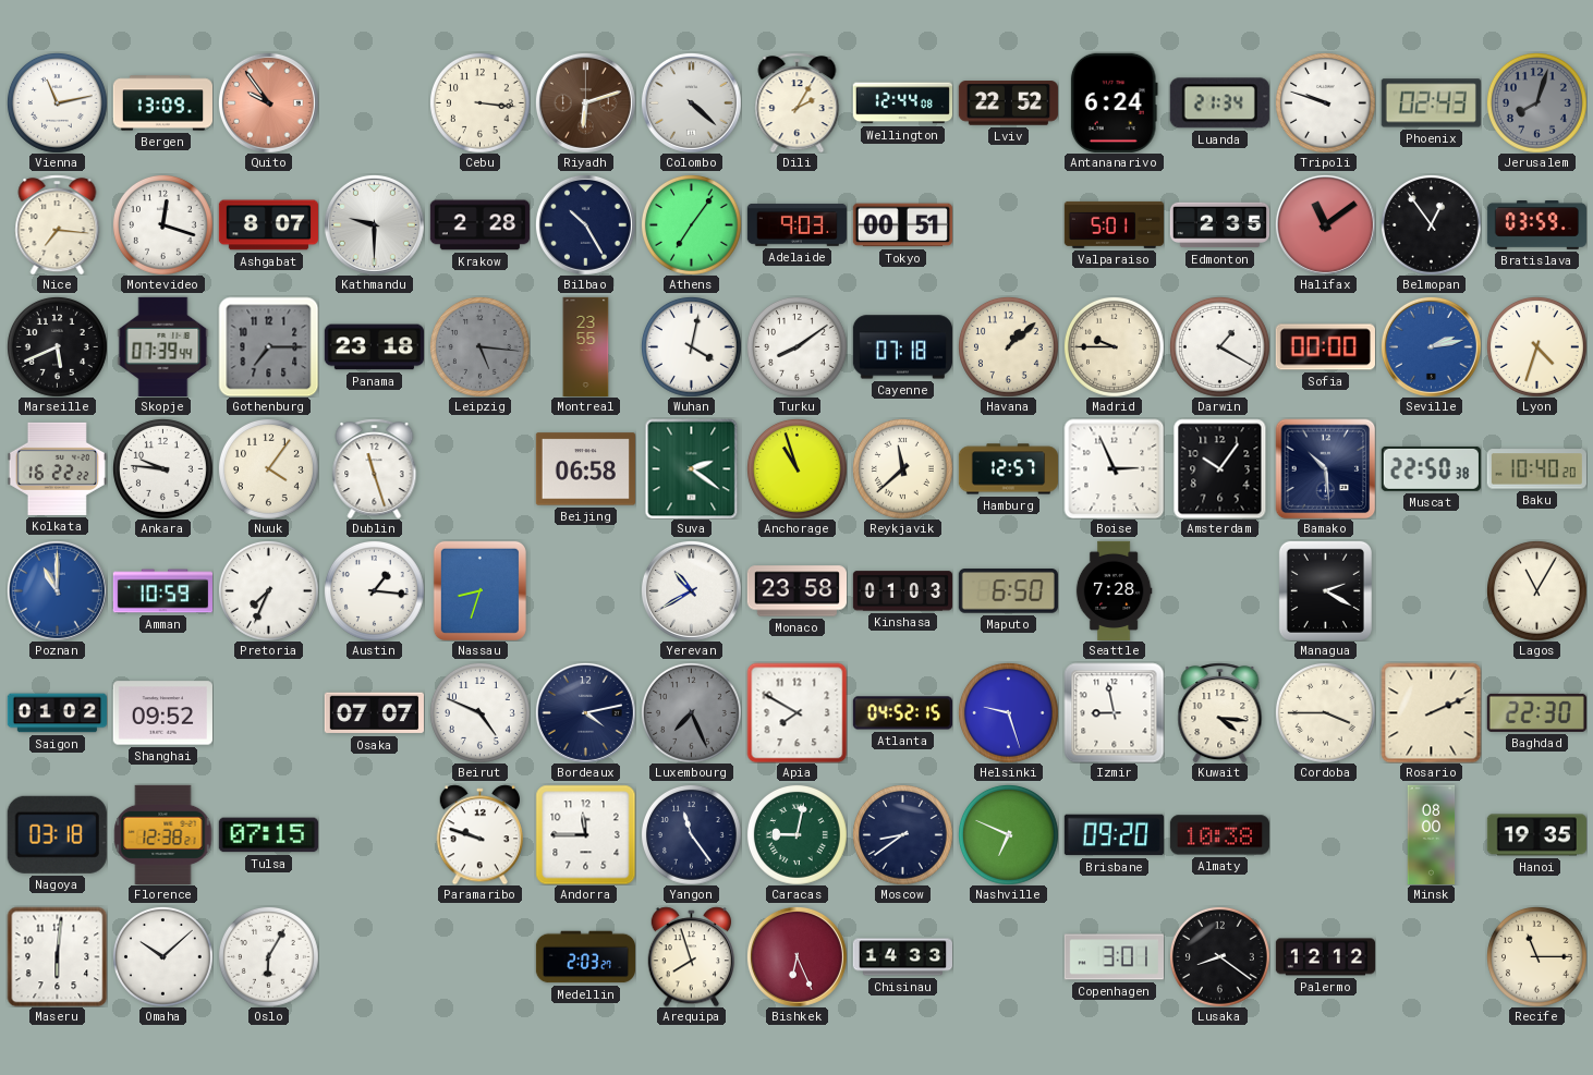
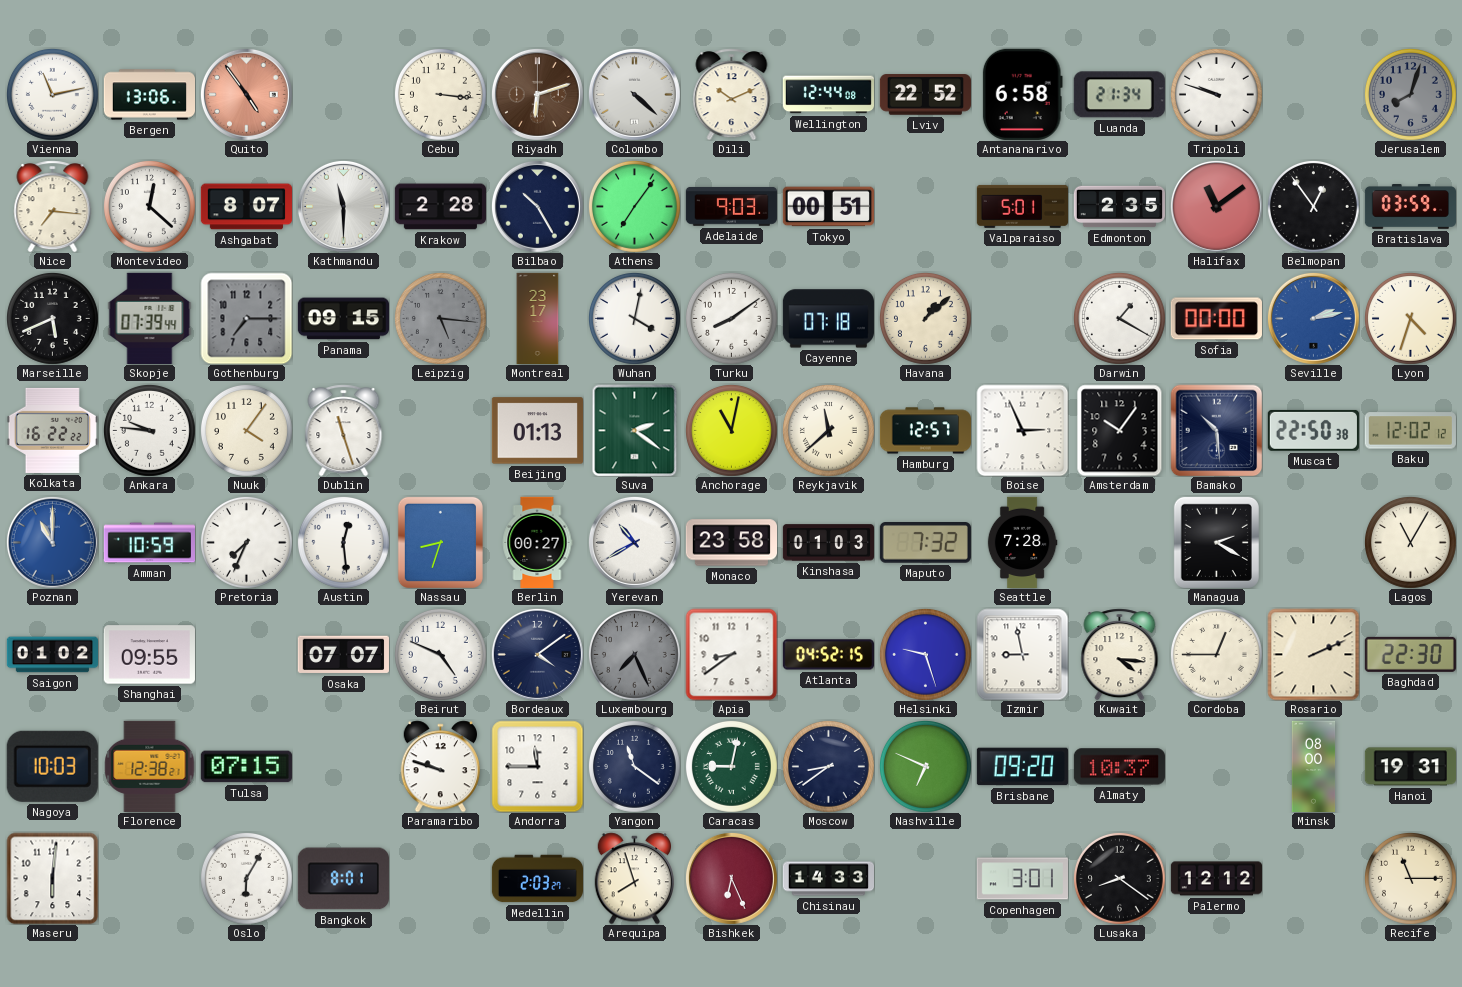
Bergen: 13:09 -> 13:06 (149, 95)
Quito: 9:54 -> 4:54 (246, 94)
Dili: 2:05 -> 10:11 (732, 94)
Antananarivo: 6:24 -> 6:58 (1022, 94)
Phoenix: 02:43 -> none (1431, 103)
Montevideo: 12:18 -> 12:22 (149, 206)
Kathmandu: 9:30 -> 11:30 (343, 206)
Panama: 23:18 -> 09:15 (343, 319)
Montreal: 23:55 -> 23:17 (538, 318)
Madrid: 9:45 -> none (1114, 346)
Beijing: 06:58 -> 01:13 (537, 431)
Anchorage: 10:57 -> 11:02 (731, 430)
Baku: 10:40 -> 12:02 (1410, 431)
Austin: 1:16 -> 12:29 (343, 542)
Berlin: none -> 00:27 (537, 542)
Maputo: 6:50 -> 7:32 (925, 543)
Shanghai: 09:52 -> 09:55 (149, 655)
Bordeaux: 4:13 -> 4:09 (537, 654)
Apia: 7:50 -> 8:39 (731, 654)
Cordoba: 3:45 -> 12:45 (1216, 654)
Nagoya: 03:18 -> 10:03 (52, 766)
Yangon: 11:24 -> 11:21 (634, 766)
Almaty: 10:38 -> 10:37 (1119, 767)
Hanoi: 19:35 -> 19:31 (1410, 767)
Omaha: 10:08 -> none (162, 956)
Bangkok: none -> 8:01 (343, 879)
